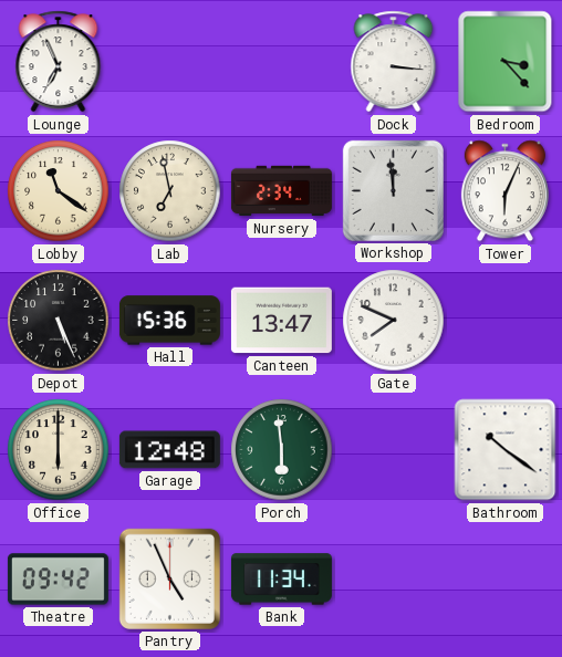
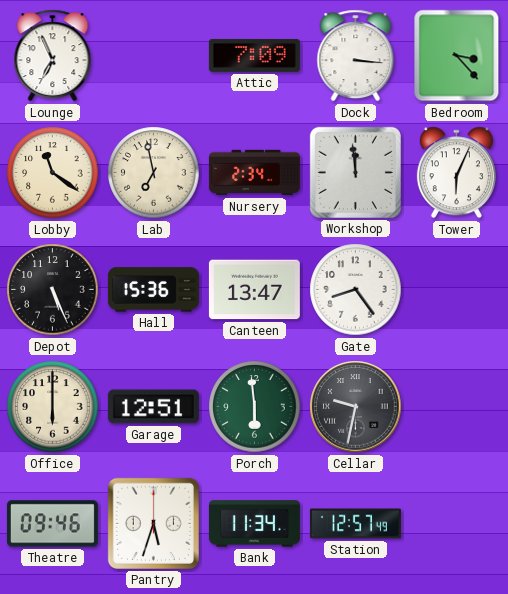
Attic: none -> 7:09 (254, 55)
Gate: 7:49 -> 8:24 (356, 290)
Garage: 12:48 -> 12:51 (153, 407)
Cellar: none -> 9:32 (356, 407)
Bathroom: 10:21 -> none (506, 450)
Theatre: 09:42 -> 09:46 (52, 524)
Pantry: 4:56 -> 5:33 (153, 523)
Station: none -> 12:57 (355, 524)
